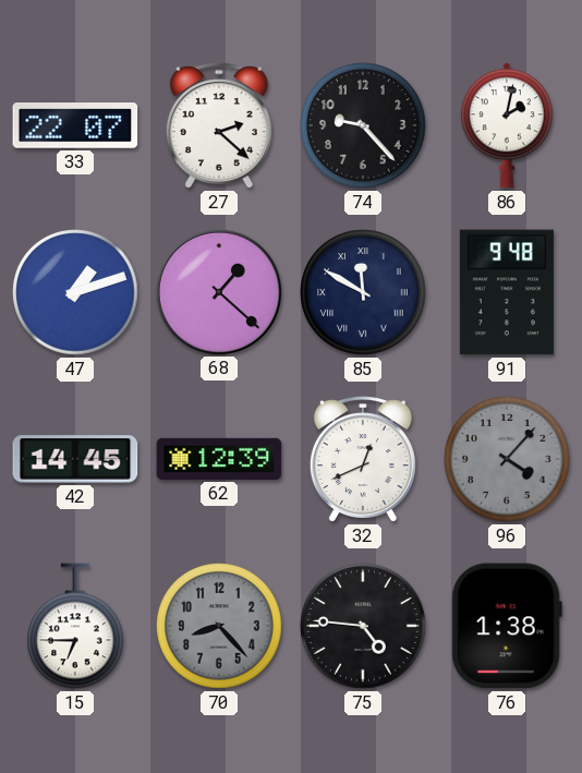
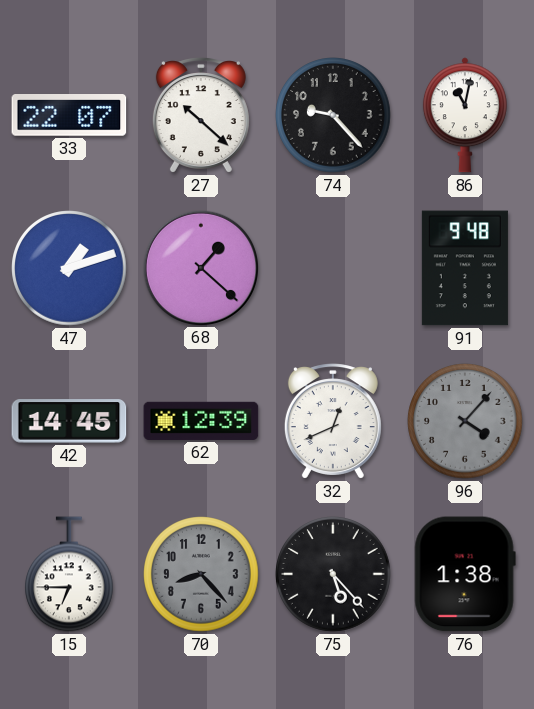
27: 2:22 -> 10:22 (201, 115)
86: 2:02 -> 11:02 (465, 115)
85: 11:50 -> none (363, 292)
75: 4:46 -> 5:23 (333, 574)
